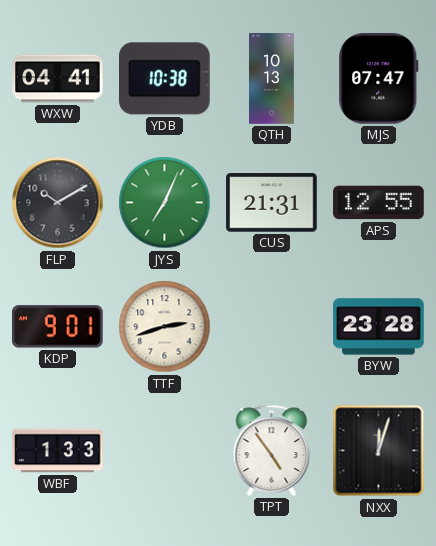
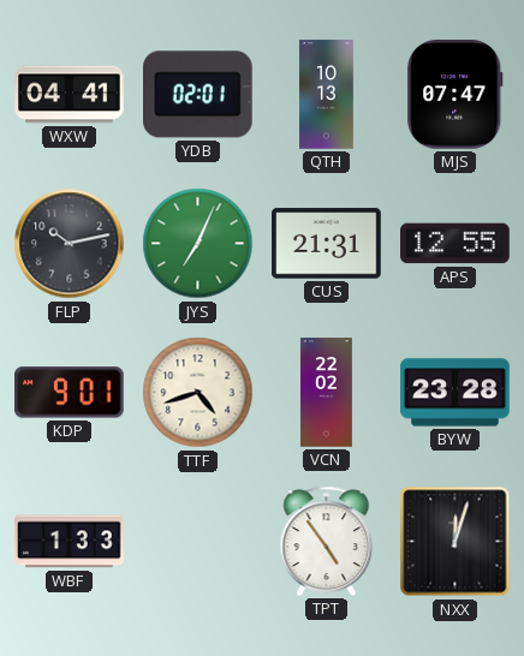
YDB: 10:38 -> 02:01 (198, 95)
FLP: 10:10 -> 10:13 (70, 244)
TTF: 2:42 -> 4:42 (198, 393)
VCN: none -> 22:02 (326, 393)
